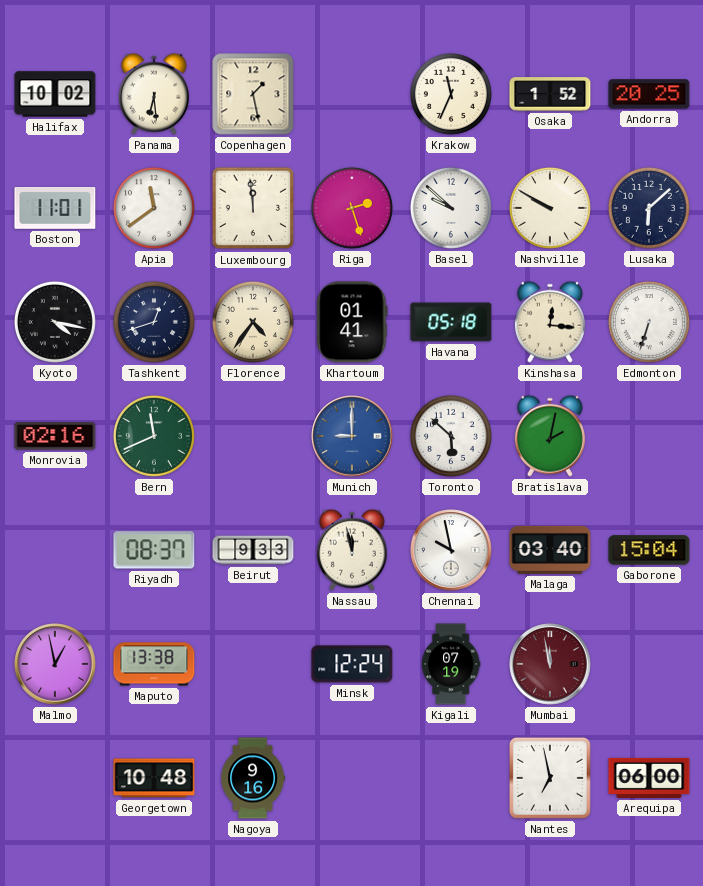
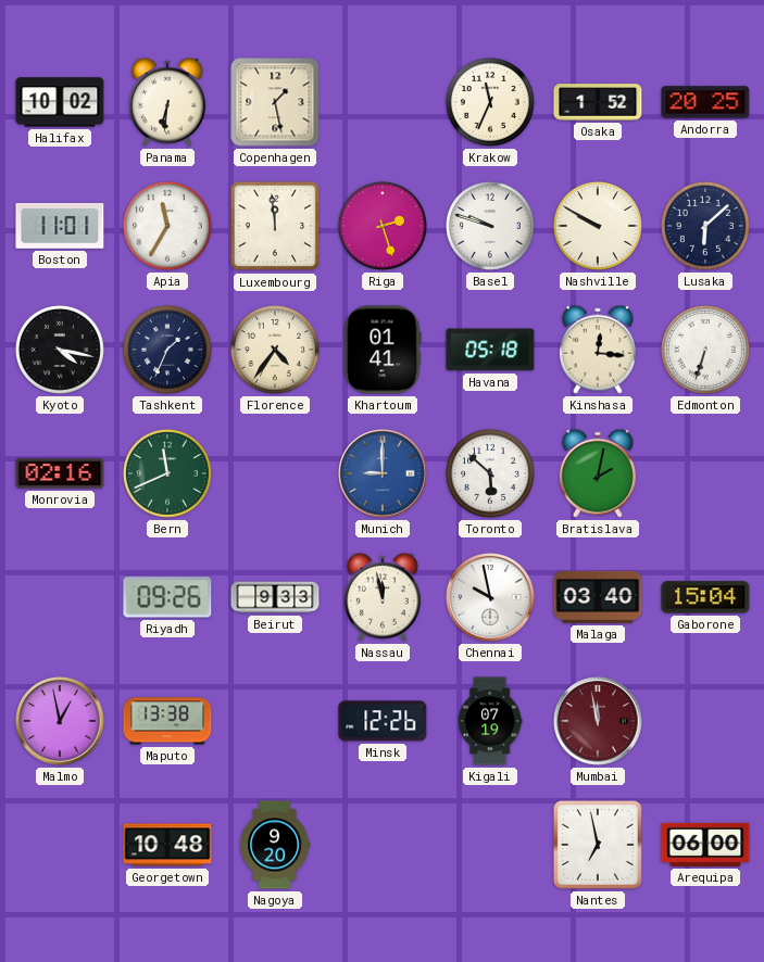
Panama: 6:29 -> 6:31 (167, 102)
Apia: 11:39 -> 11:35 (167, 226)
Basel: 9:52 -> 9:48 (490, 226)
Tashkent: 12:42 -> 1:34 (167, 350)
Riyadh: 08:37 -> 09:26 (167, 597)
Minsk: 12:24 -> 12:26 (383, 721)
Nagoya: 9:16 -> 9:20 (275, 845)
